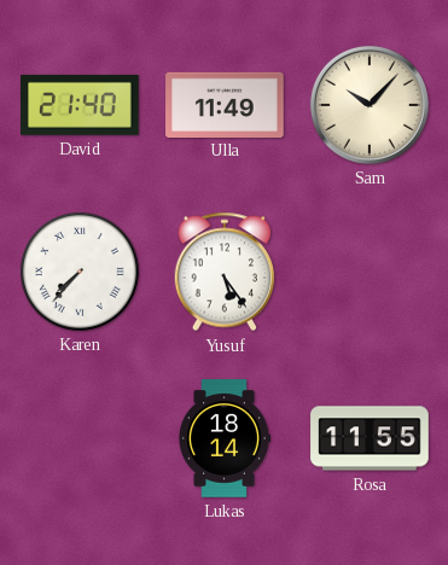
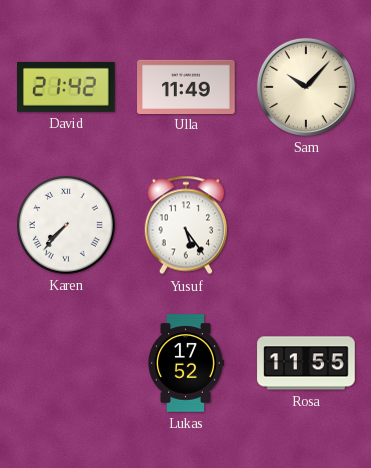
David: 21:40 -> 21:42 (67, 87)
Lukas: 18:14 -> 17:52 (186, 363)
